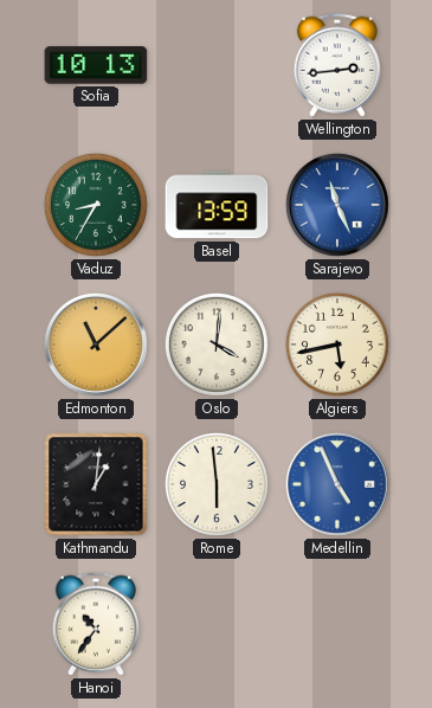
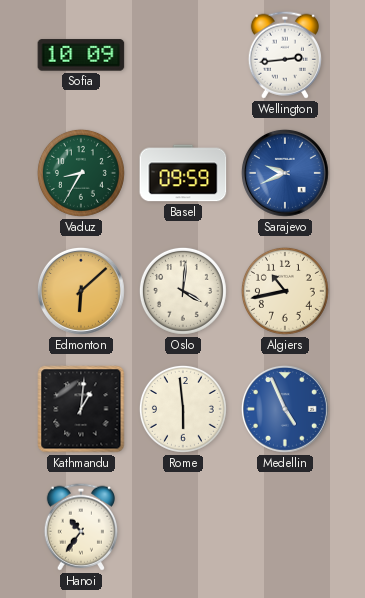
Sofia: 10:13 -> 10:09 (81, 55)
Basel: 13:59 -> 09:59 (183, 173)
Sarajevo: 11:26 -> 9:41 (285, 173)
Edmonton: 11:08 -> 6:08 (81, 291)
Algiers: 5:43 -> 10:43 (285, 291)
